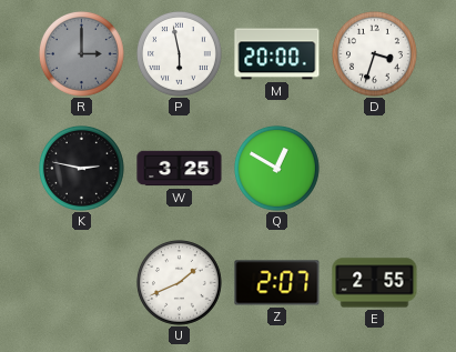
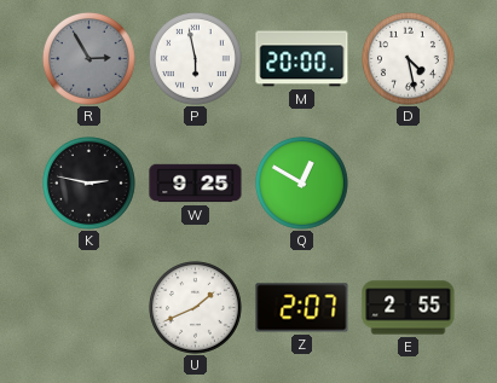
R: 3:00 -> 2:55 (89, 59)
D: 3:33 -> 4:28 (409, 59)
W: 3:25 -> 9:25 (196, 184)
